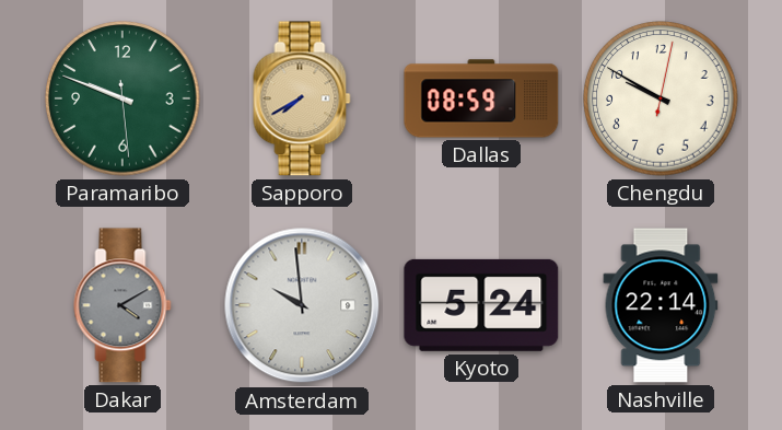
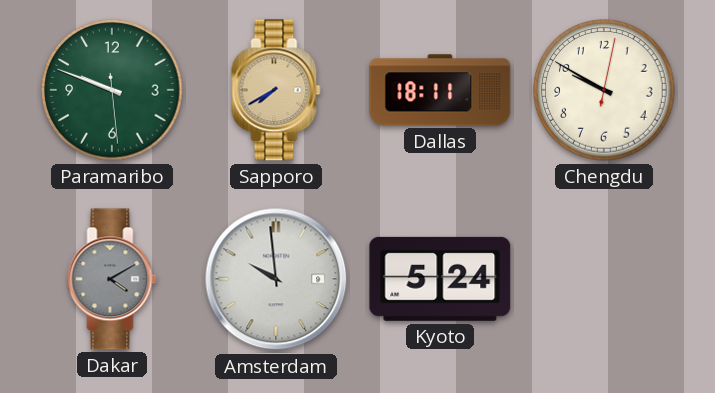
Dallas: 08:59 -> 18:11 (440, 90)
Nashville: 22:14 -> none (661, 305)
